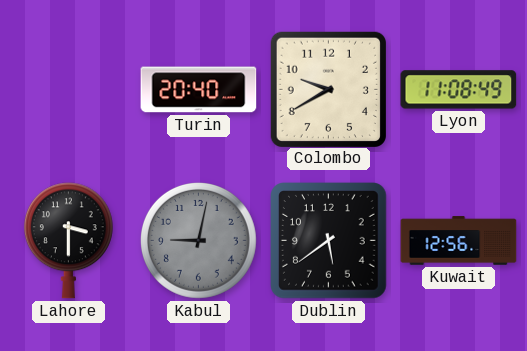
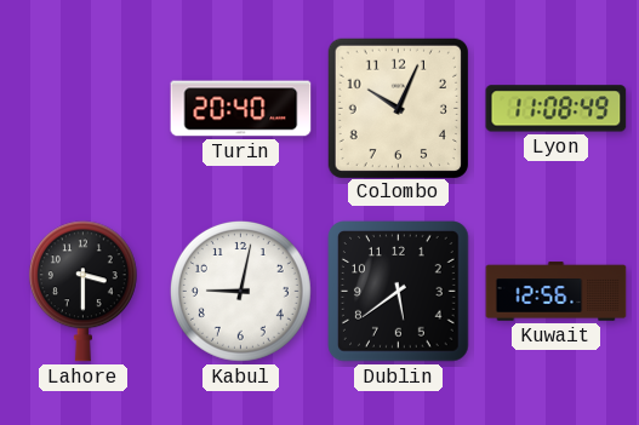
Colombo: 9:40 -> 10:04 (398, 108)
Kabul dial: grey -> white (240, 291)
